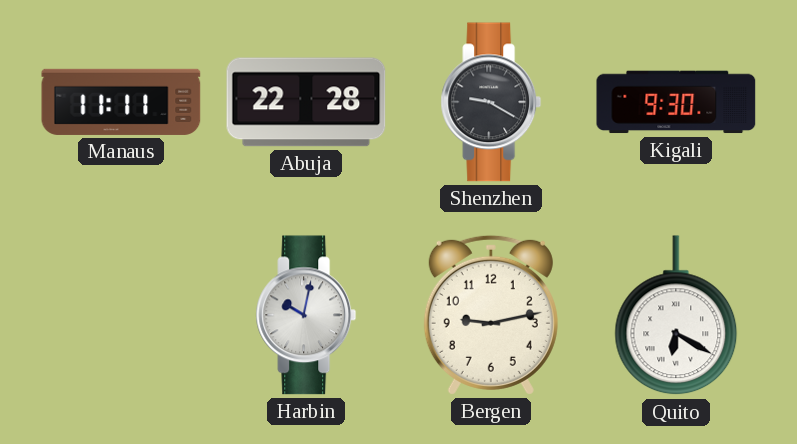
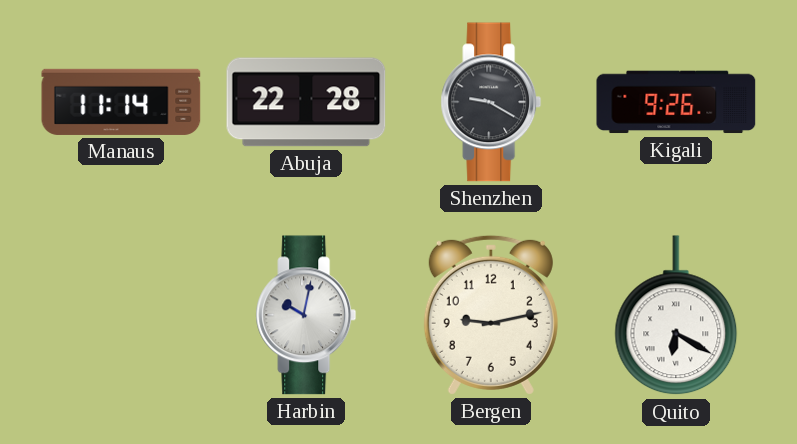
Manaus: 11:11 -> 11:14 (121, 102)
Kigali: 9:30 -> 9:26 (676, 102)
